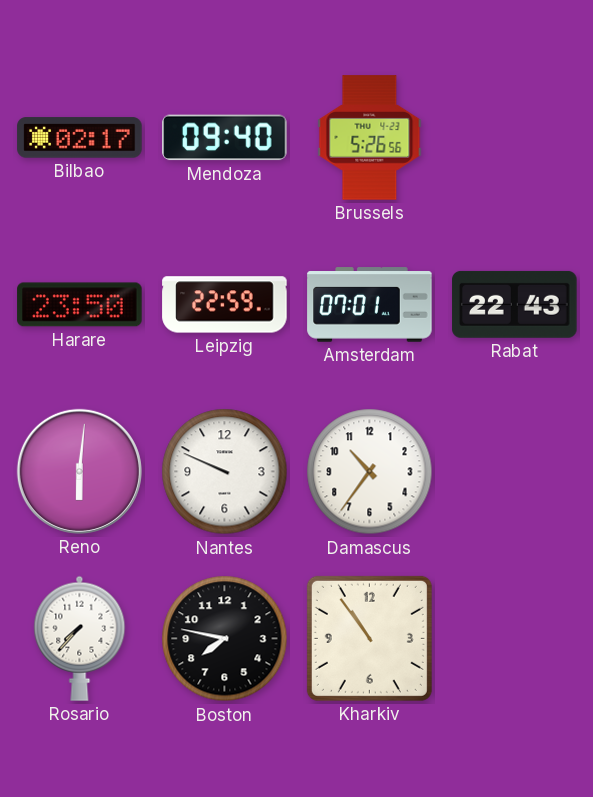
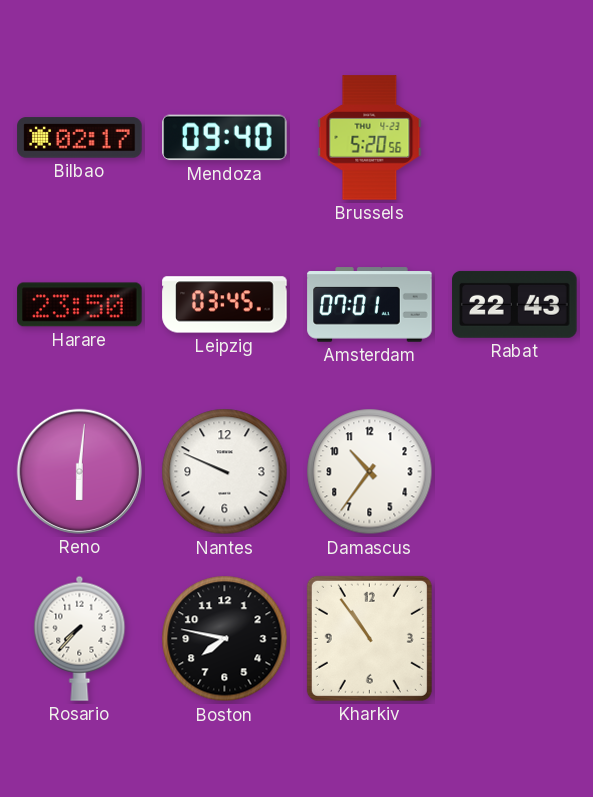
Brussels: 5:26 -> 5:20 (370, 138)
Leipzig: 22:59 -> 03:45 (225, 305)
